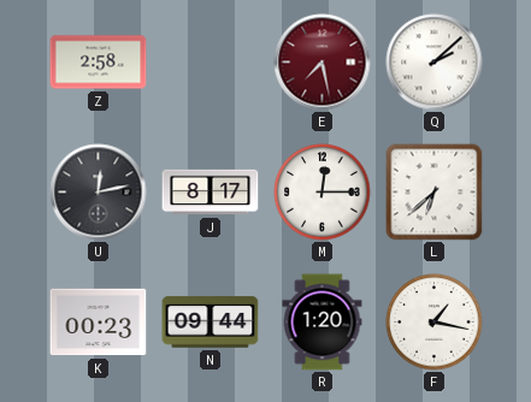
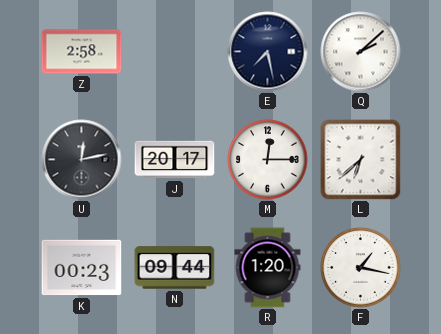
E dial: burgundy -> navy (268, 52)
J: 8:17 -> 20:17 (175, 160)
